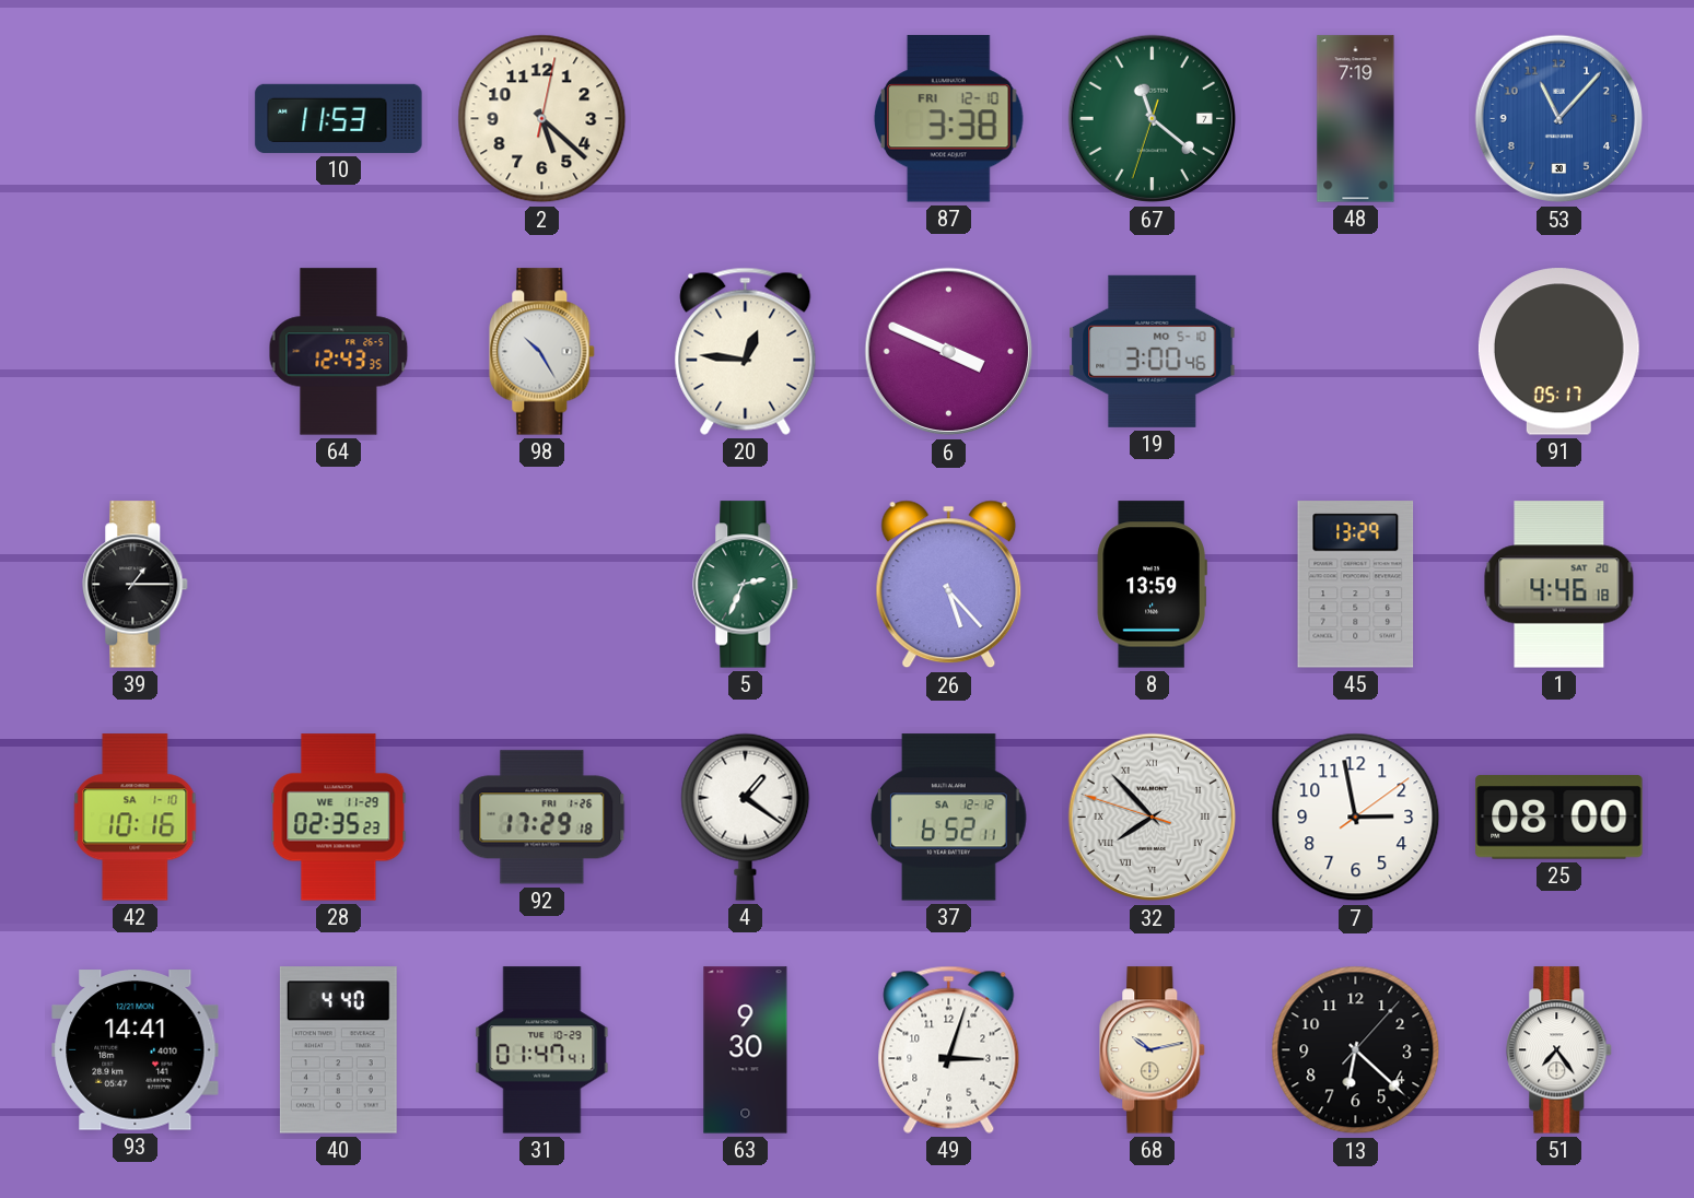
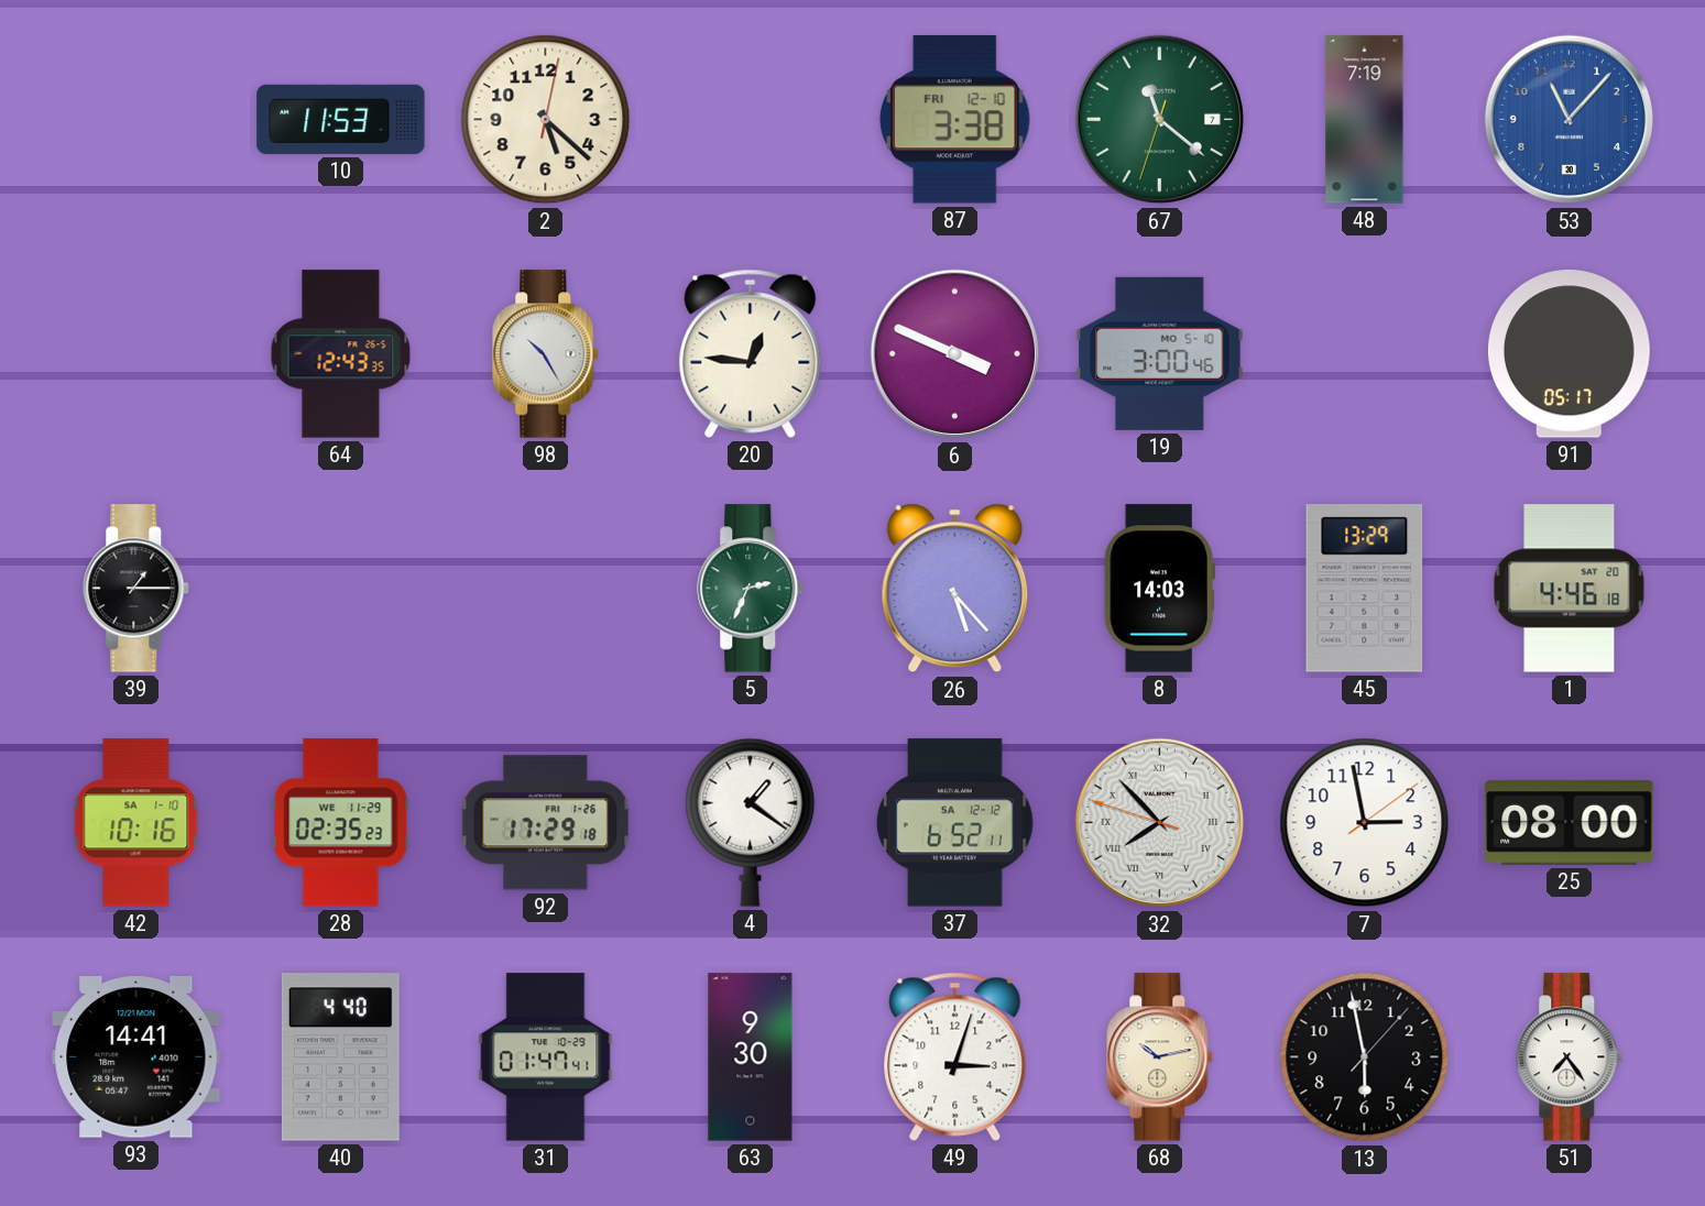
8: 13:59 -> 14:03 (1159, 589)
13: 6:22 -> 5:58 (1365, 1057)
